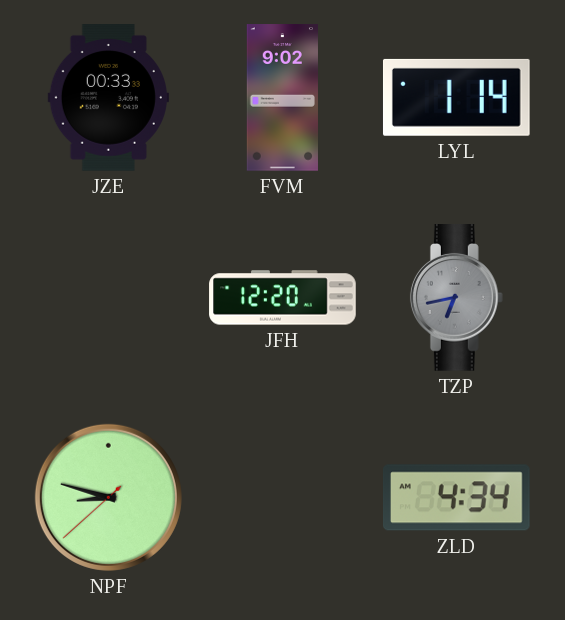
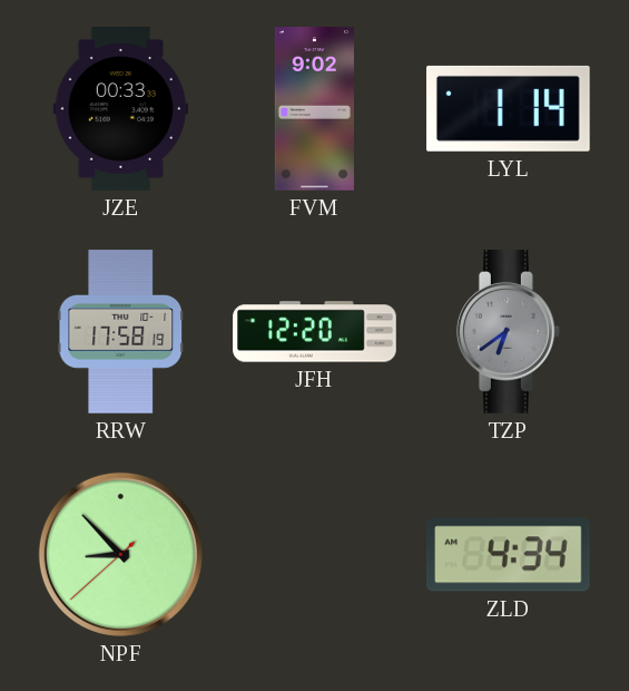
RRW: none -> 17:58 (121, 332)
TZP: 6:43 -> 6:39 (508, 332)
NPF: 8:47 -> 8:52 (120, 554)
